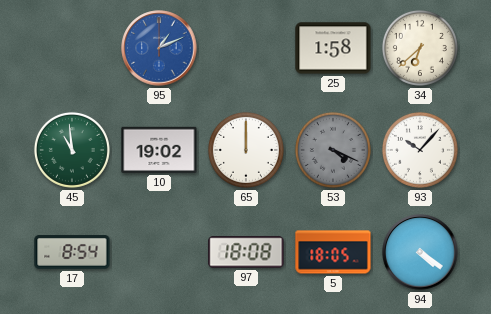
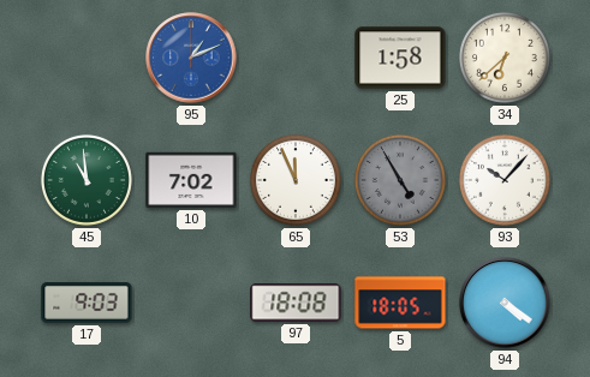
10: 19:02 -> 7:02 (191, 180)
65: 12:00 -> 11:56 (296, 180)
53: 4:19 -> 4:55 (400, 180)
17: 8:54 -> 9:03 (87, 303)
